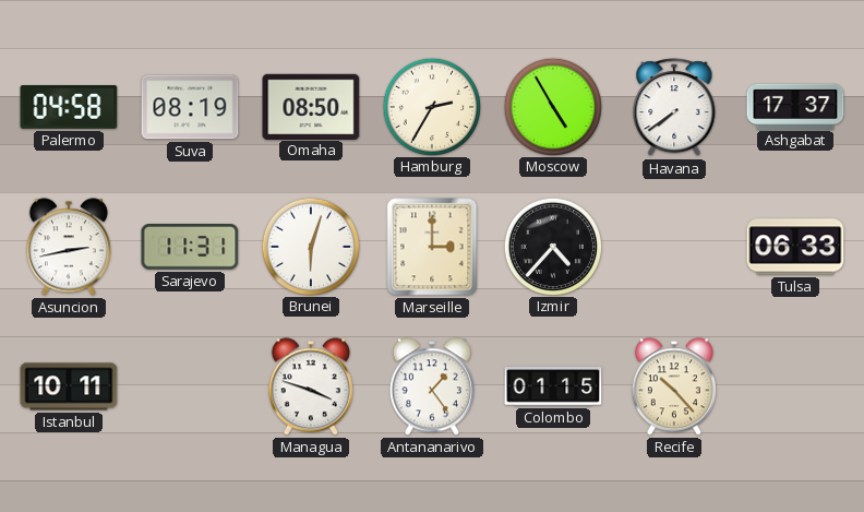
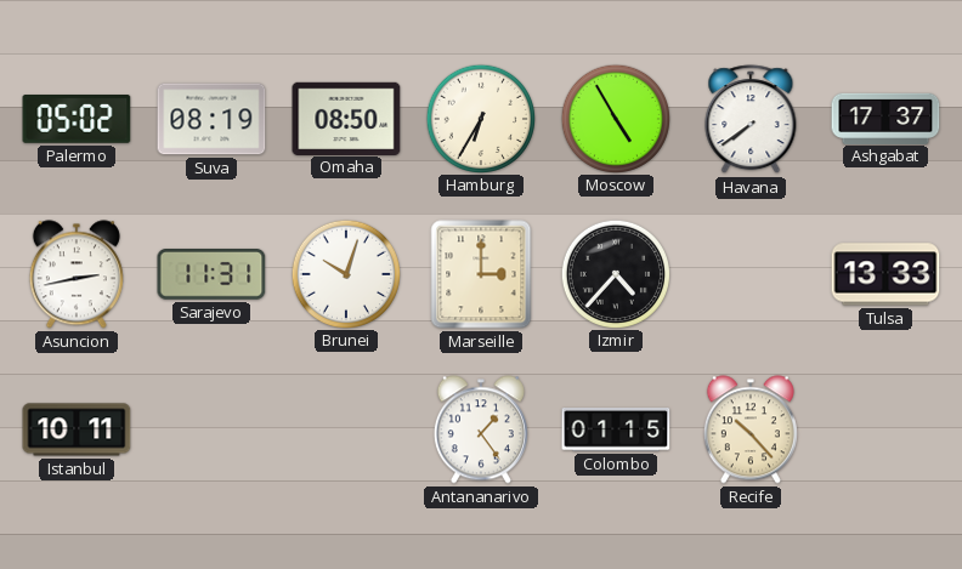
Palermo: 04:58 -> 05:02 (77, 120)
Hamburg: 2:35 -> 6:35 (480, 118)
Brunei: 6:03 -> 10:03 (345, 273)
Tulsa: 06:33 -> 13:33 (885, 274)
Managua: 3:48 -> none (311, 386)
